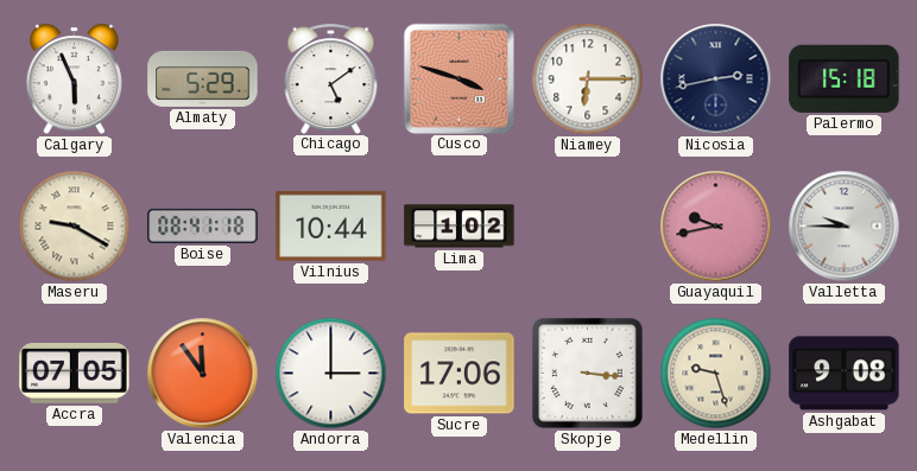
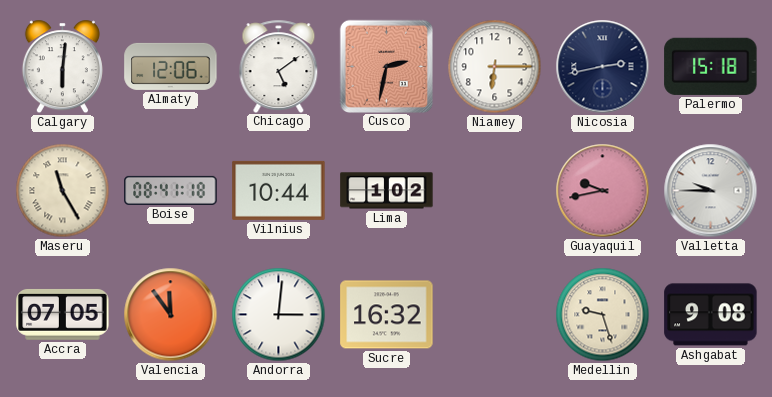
Calgary: 5:56 -> 6:01 (62, 67)
Almaty: 5:29 -> 12:06 (171, 66)
Cusco: 3:48 -> 2:32 (386, 66)
Maseru: 9:20 -> 11:25 (63, 191)
Andorra: 3:00 -> 3:01 (279, 315)
Sucre: 17:06 -> 16:32 (387, 315)
Skopje: 3:16 -> none (588, 374)
